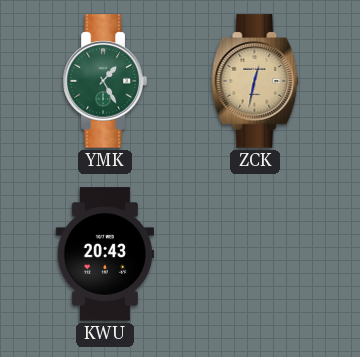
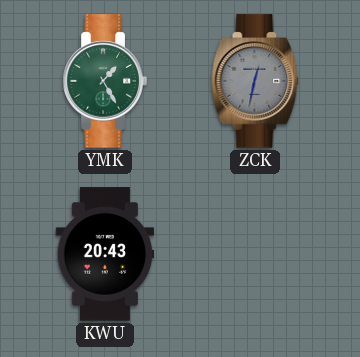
ZCK dial: champagne -> grey (255, 81)
